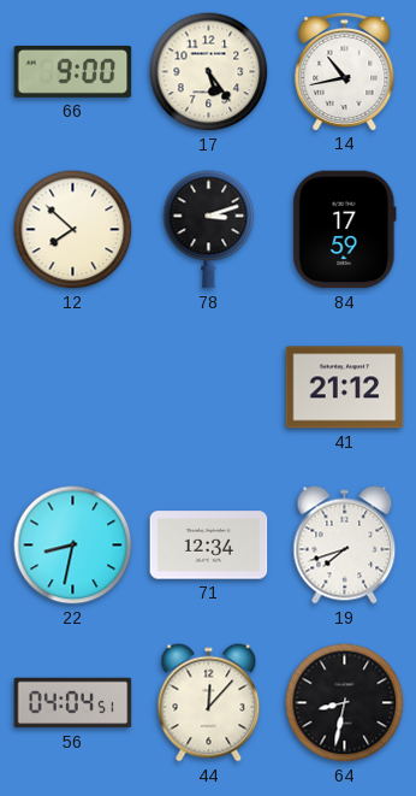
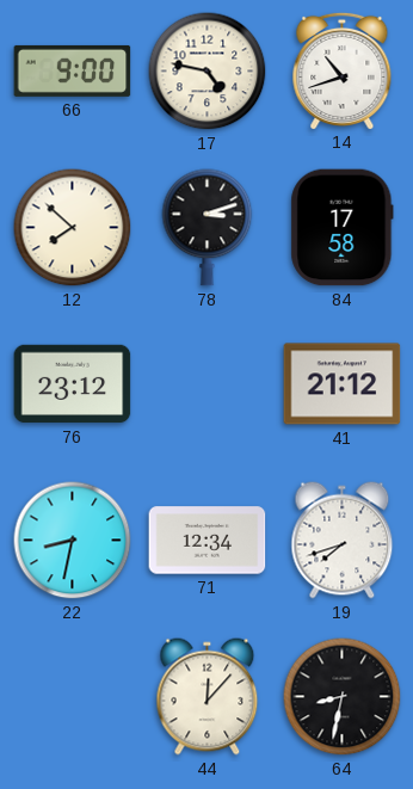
17: 5:24 -> 4:47 (208, 72)
14: 10:43 -> 10:42 (343, 70)
84: 17:59 -> 17:58 (343, 228)
76: none -> 23:12 (73, 384)
56: 04:04 -> none (73, 703)
